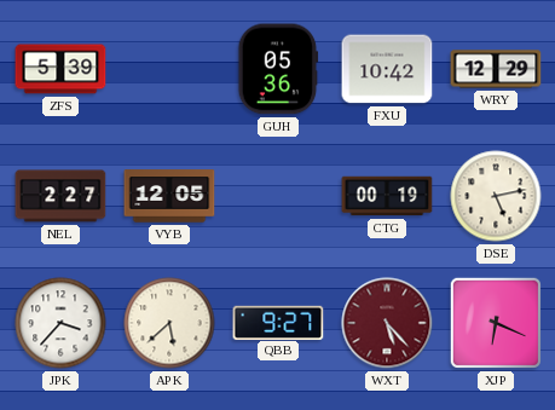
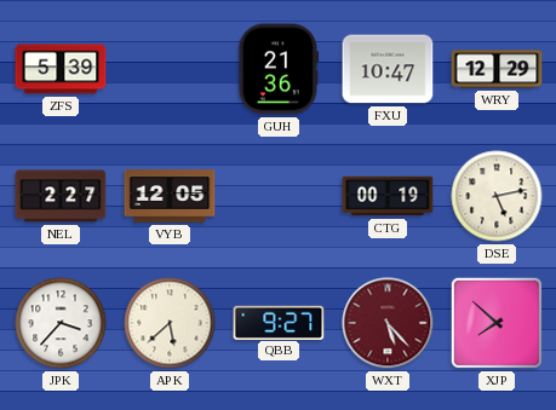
GUH: 05:36 -> 21:36 (279, 69)
FXU: 10:42 -> 10:47 (388, 69)
XJP: 6:19 -> 7:52 (497, 323)
